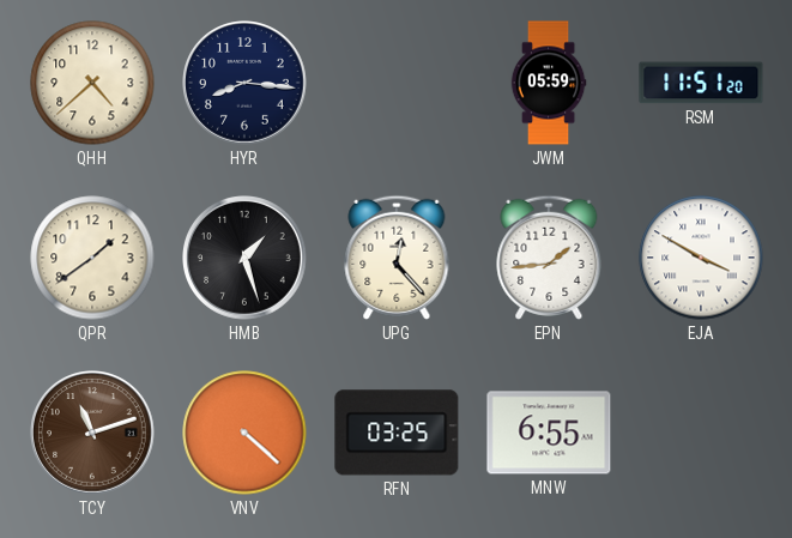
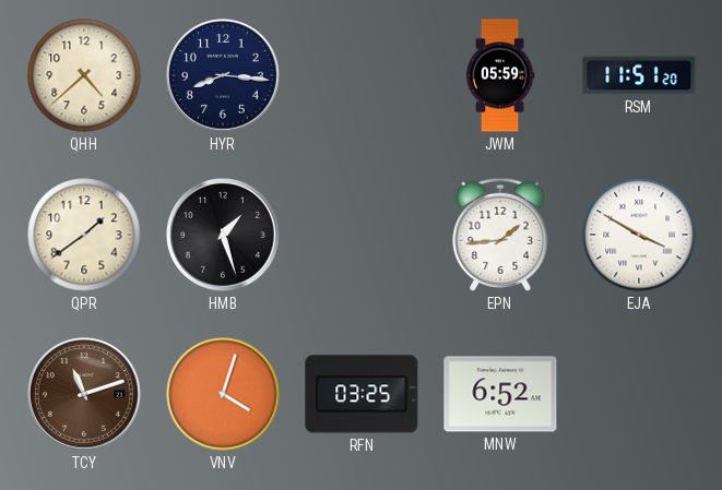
UPG: 12:23 -> none (397, 258)
VNV: 4:22 -> 4:03 (223, 394)
MNW: 6:55 -> 6:52 (500, 394)
